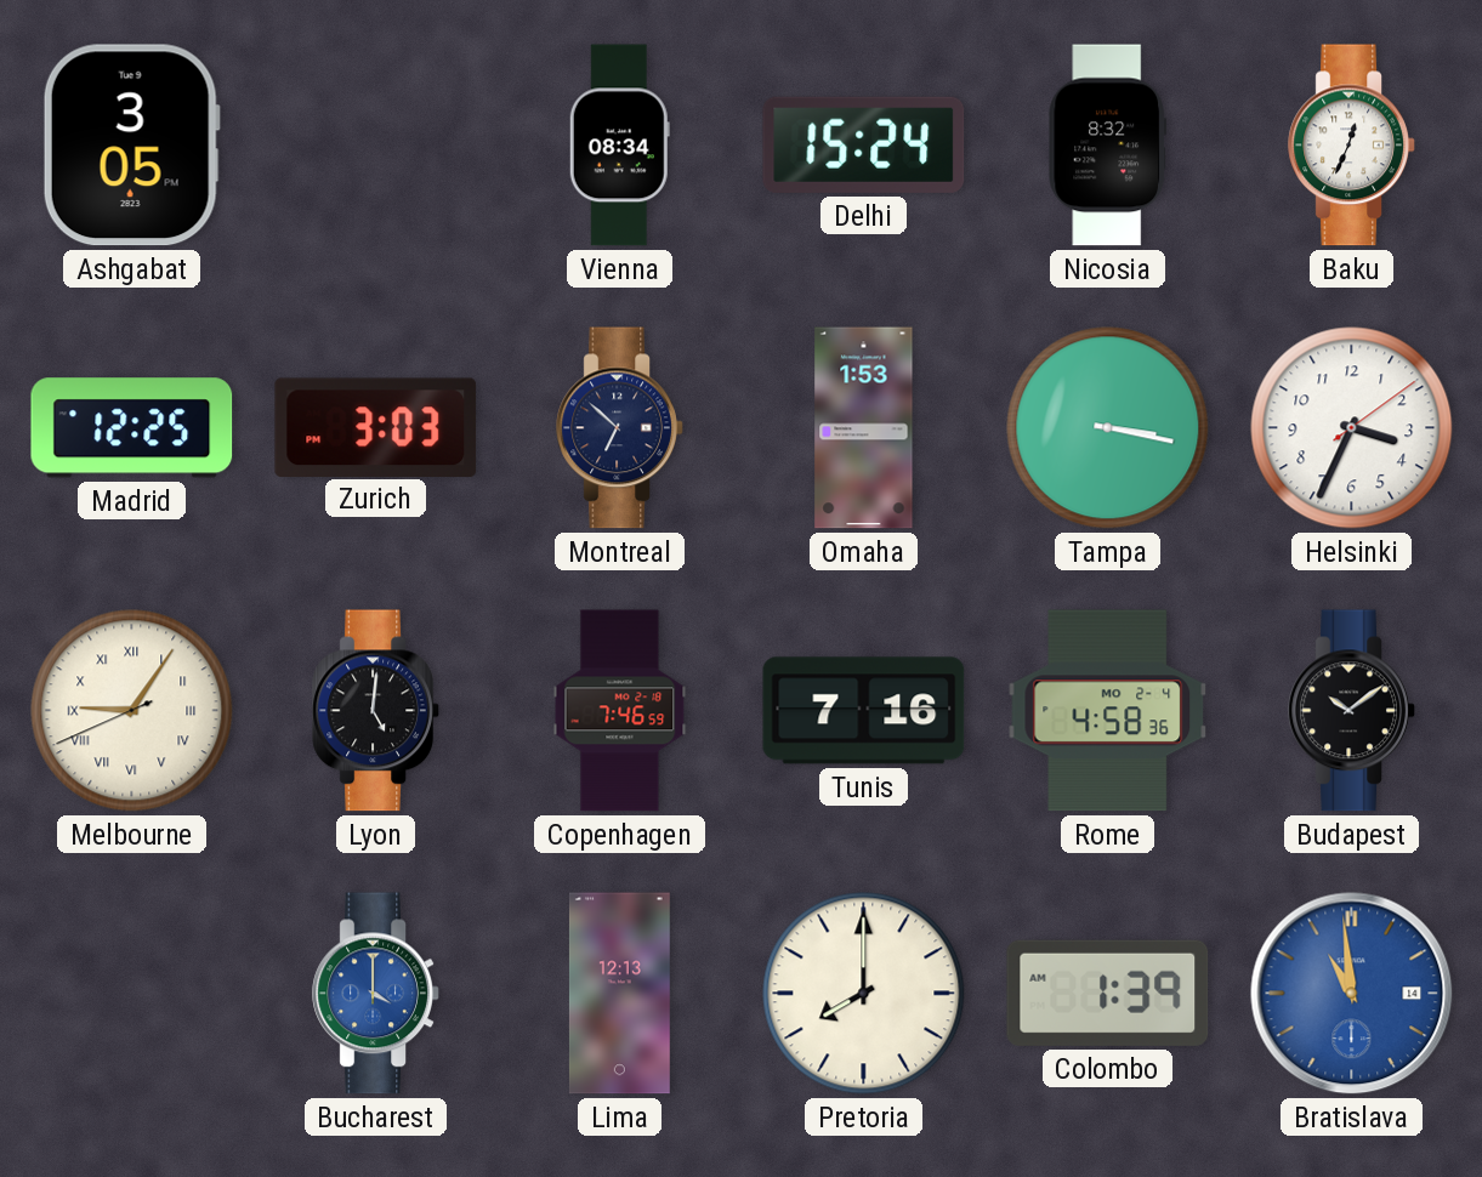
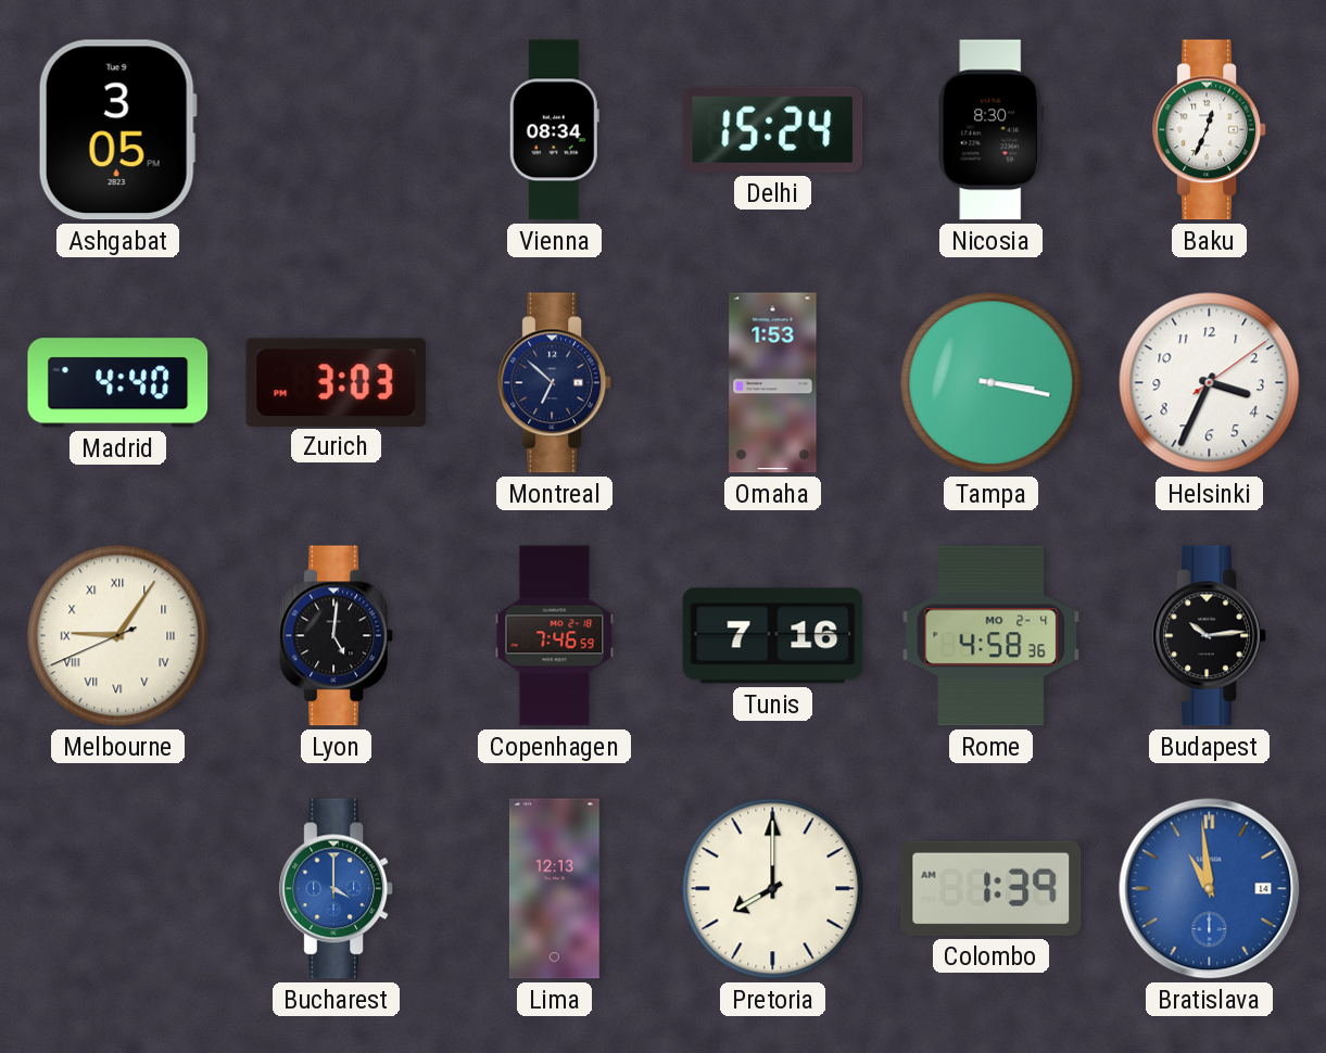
Nicosia: 8:32 -> 8:30 (990, 130)
Madrid: 12:25 -> 4:40 (118, 383)
Budapest: 10:09 -> 10:14 (1210, 636)
